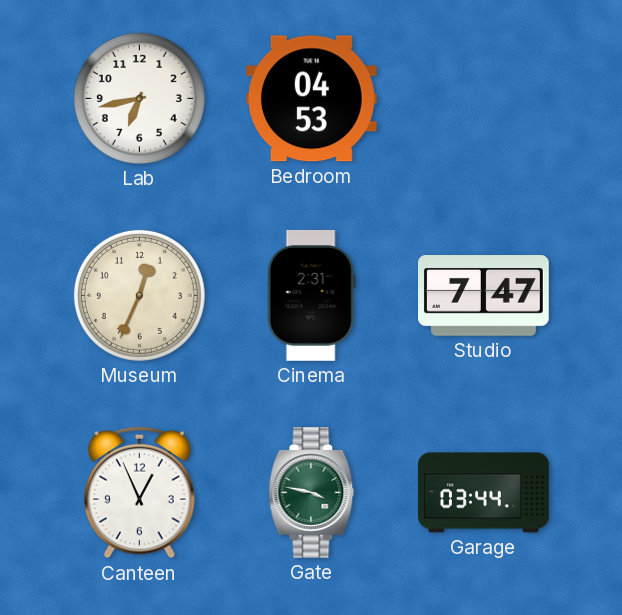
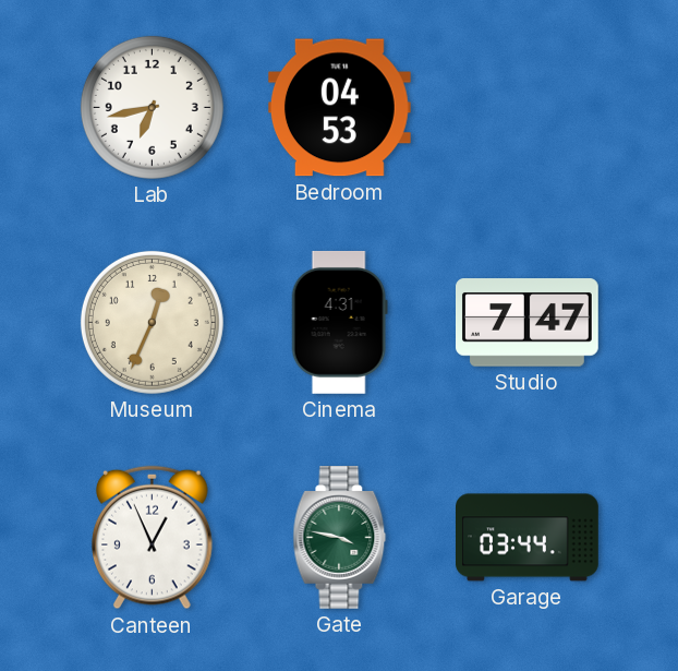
Cinema: 2:31 -> 4:31 (339, 322)
